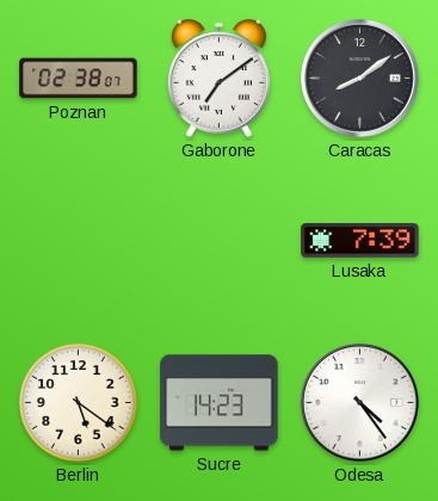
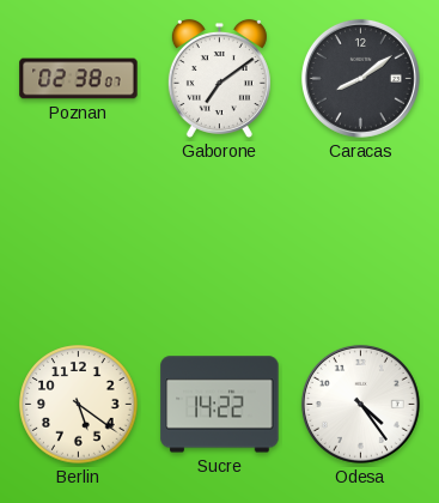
Lusaka: 7:39 -> none (360, 241)
Sucre: 14:23 -> 14:22 (220, 405)
